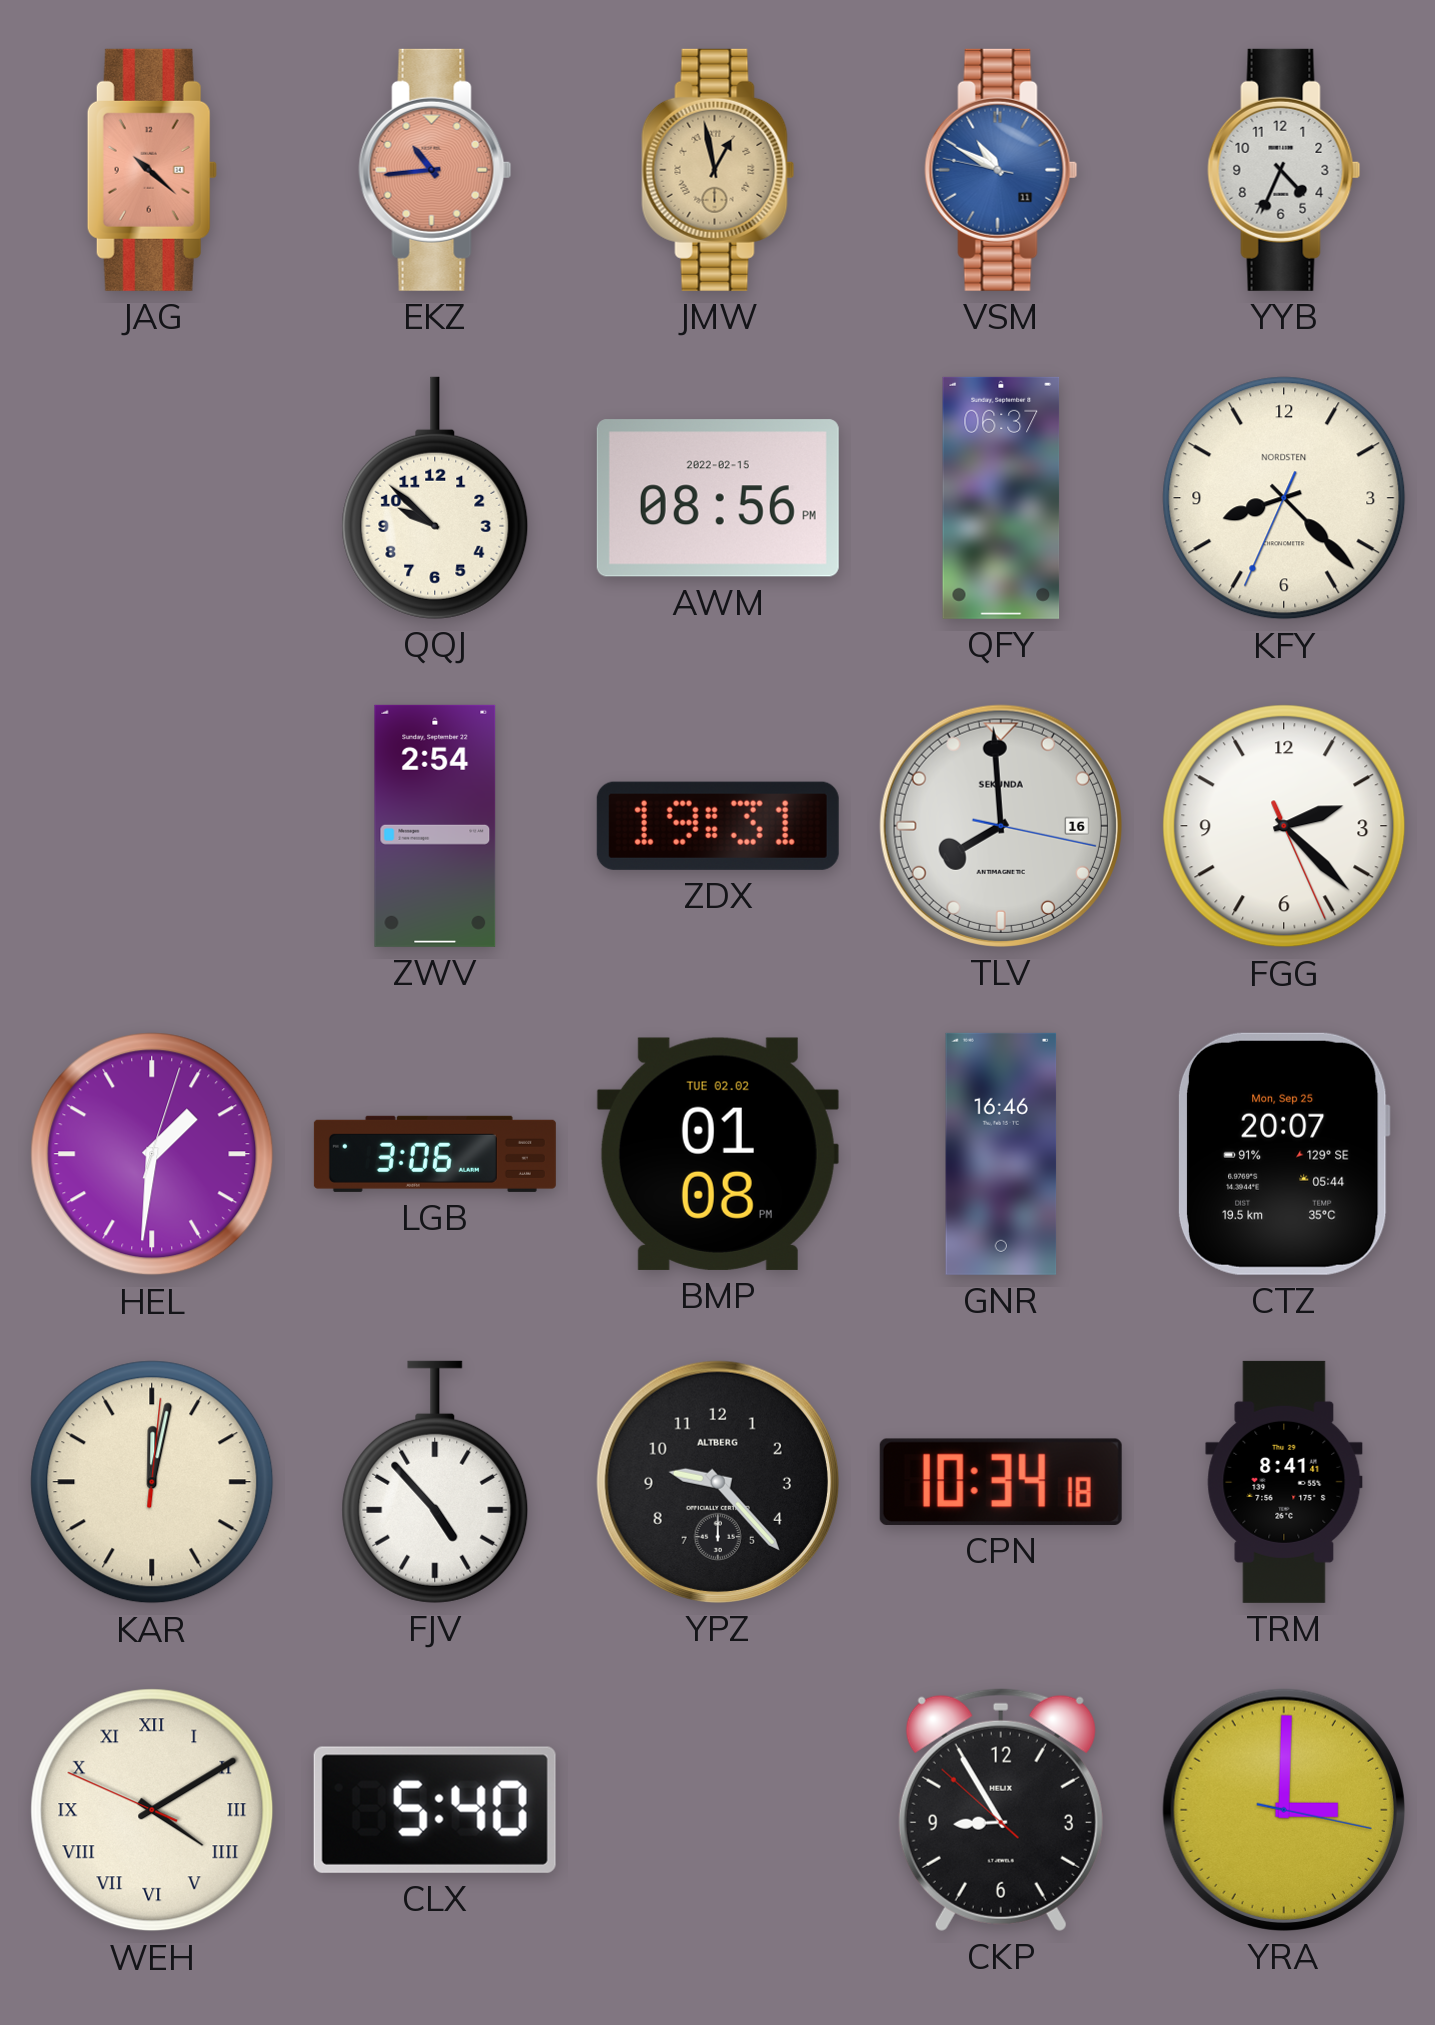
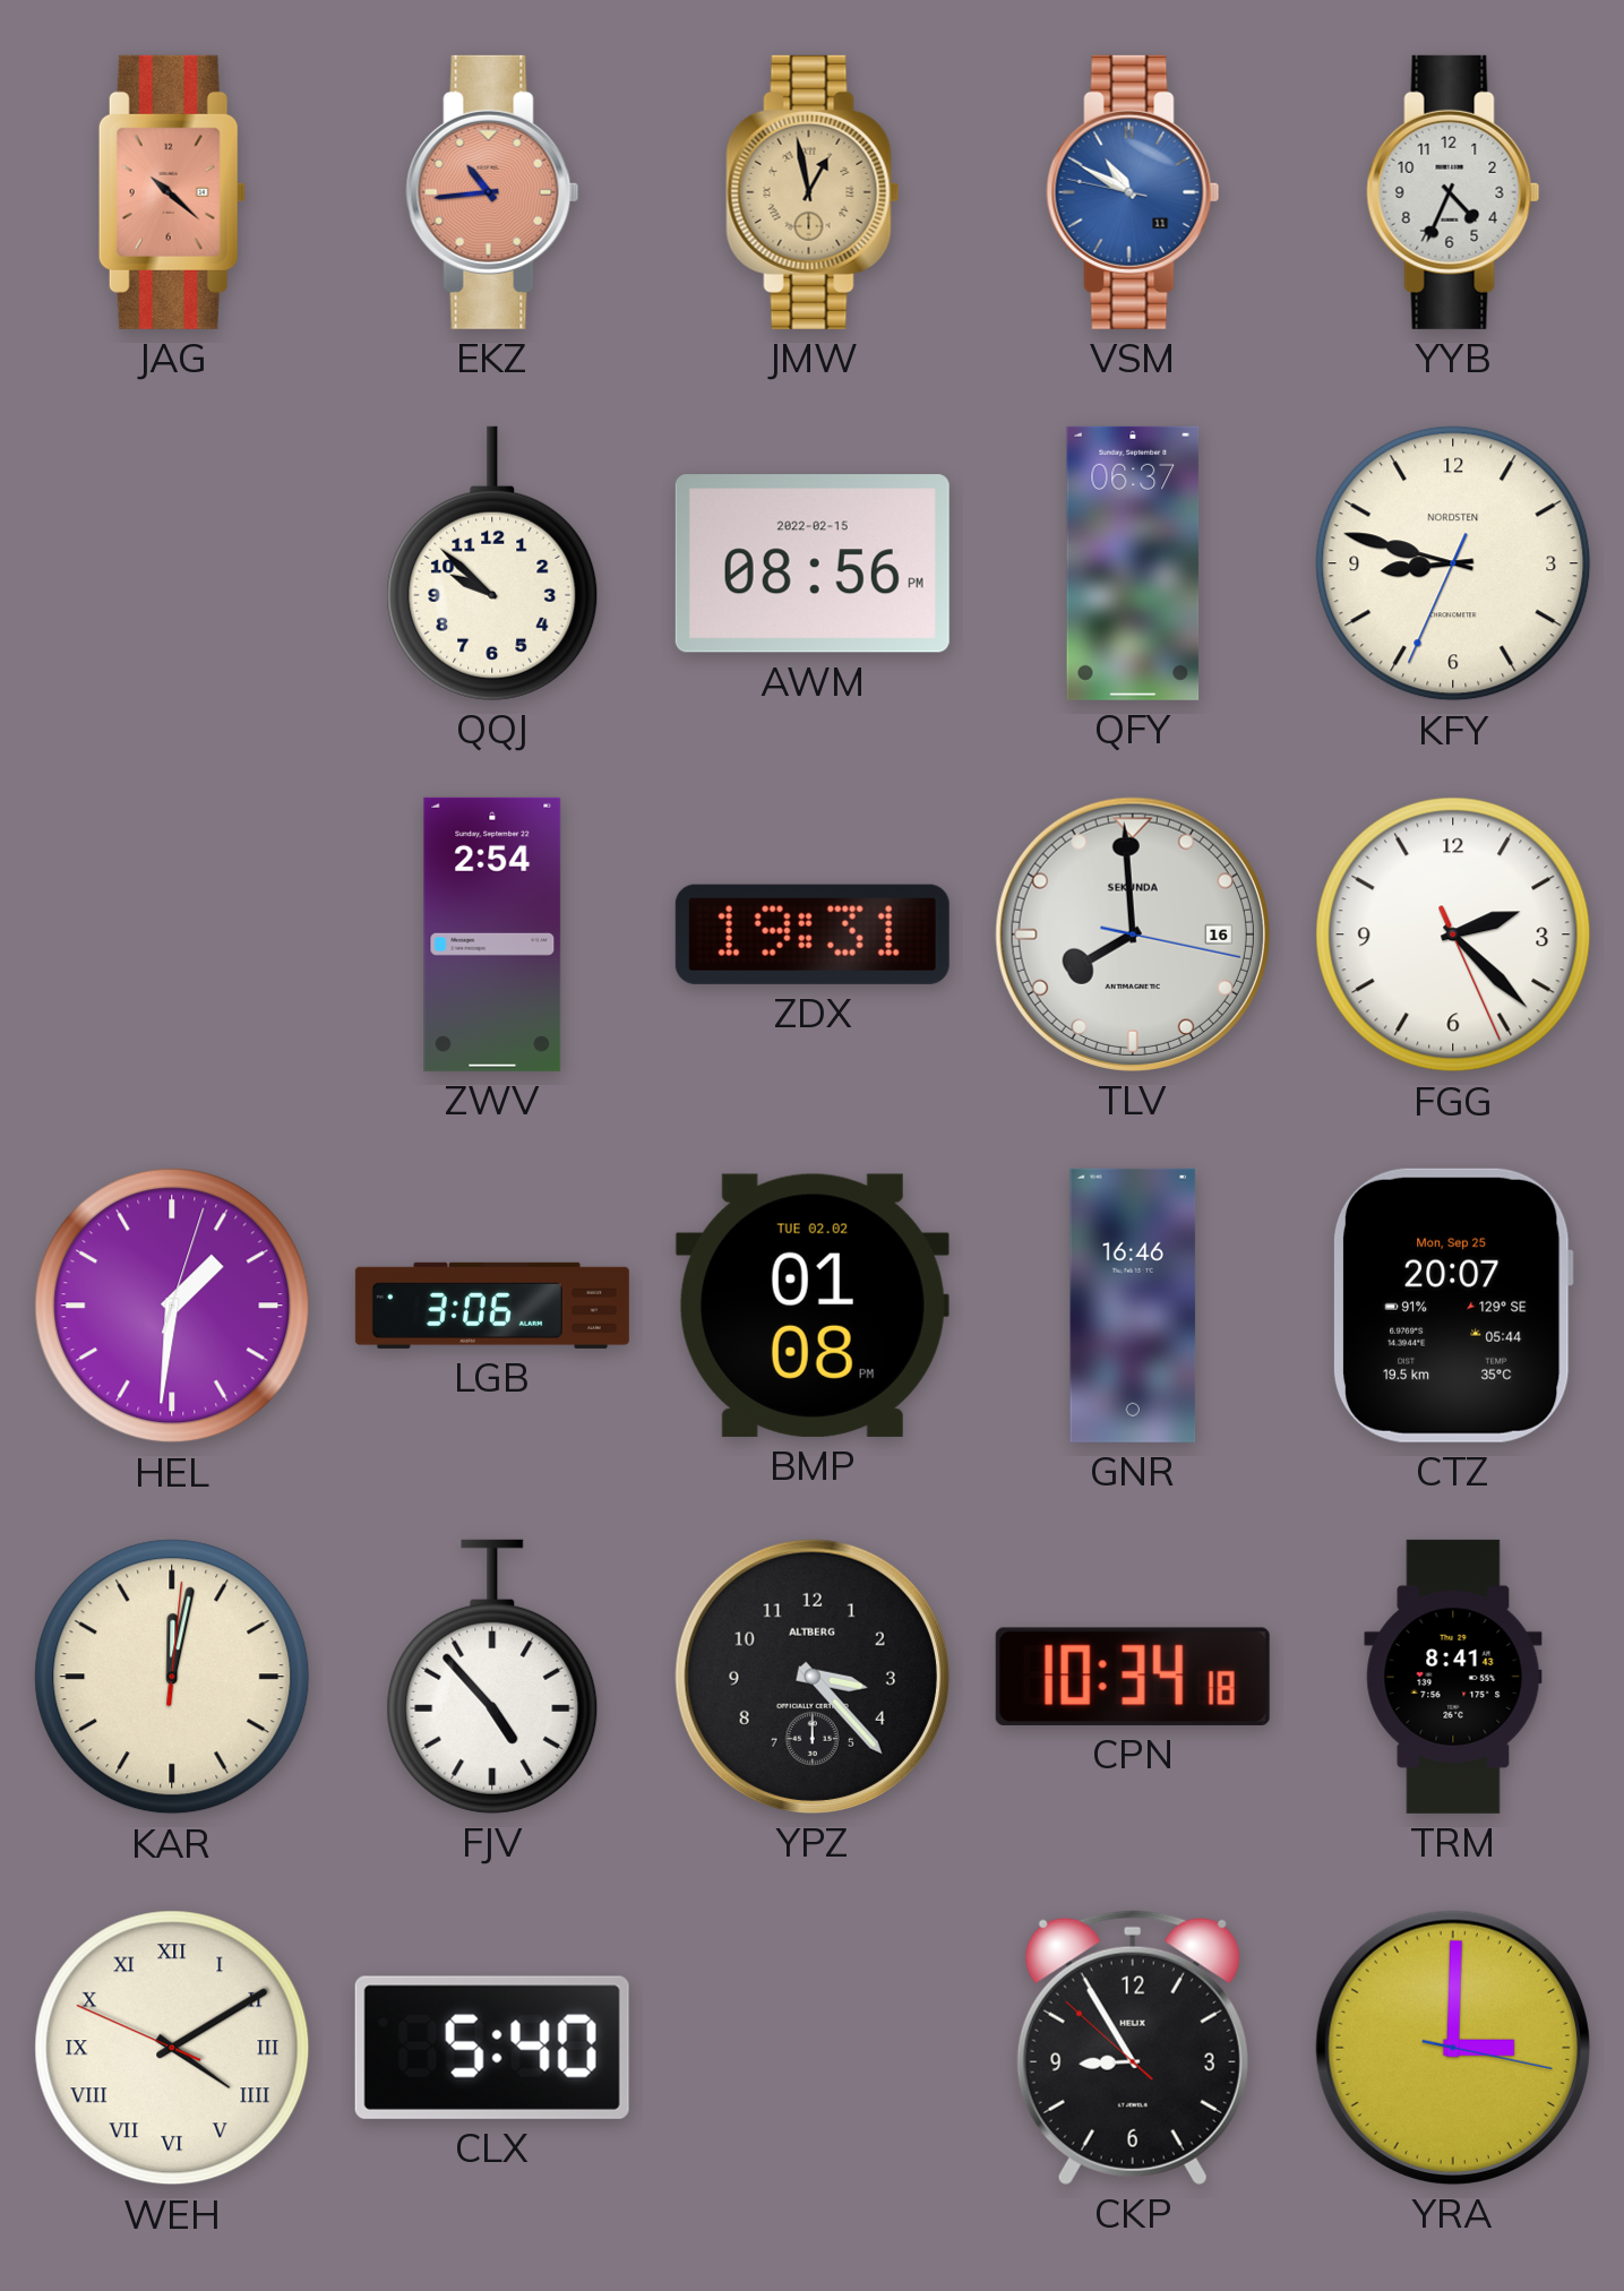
KFY: 8:22 -> 8:47 (1453, 563)
YPZ: 9:23 -> 3:23 (813, 1677)
TRM: 8:41:41 -> 8:41:43 (1453, 1677)
